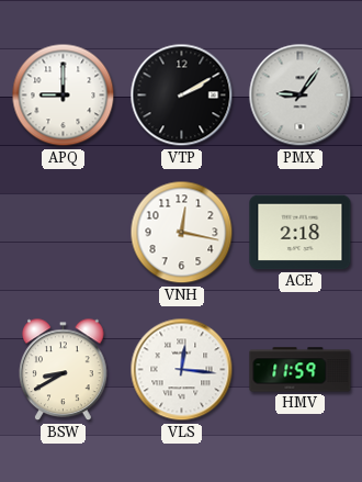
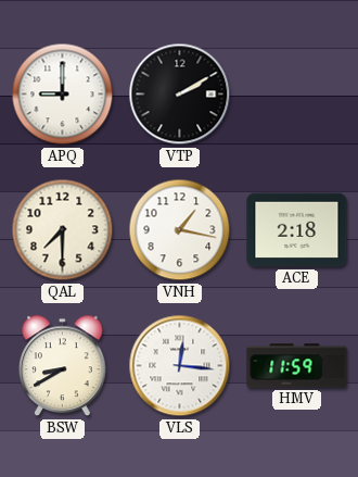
PMX: 9:06 -> none (301, 96)
QAL: none -> 7:30 (63, 230)
VNH: 12:17 -> 1:17 (180, 230)
